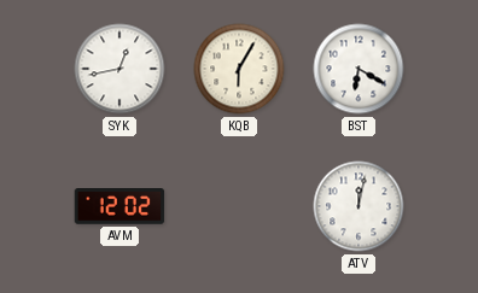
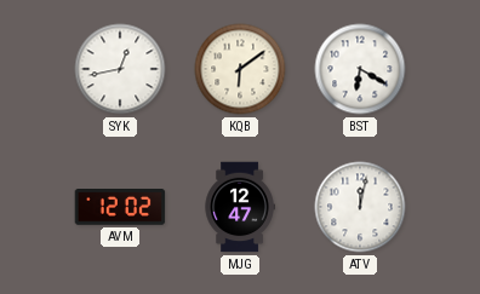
KQB: 6:05 -> 6:09 (240, 69)
MJG: none -> 12:47 (240, 207)
